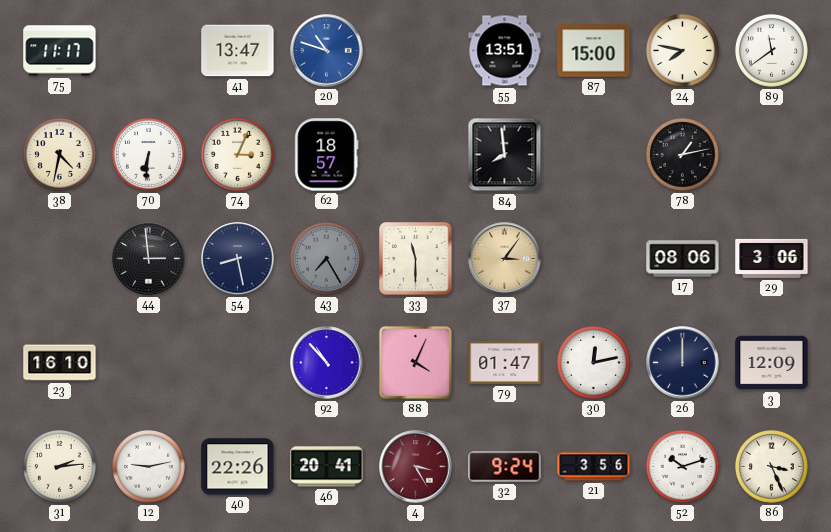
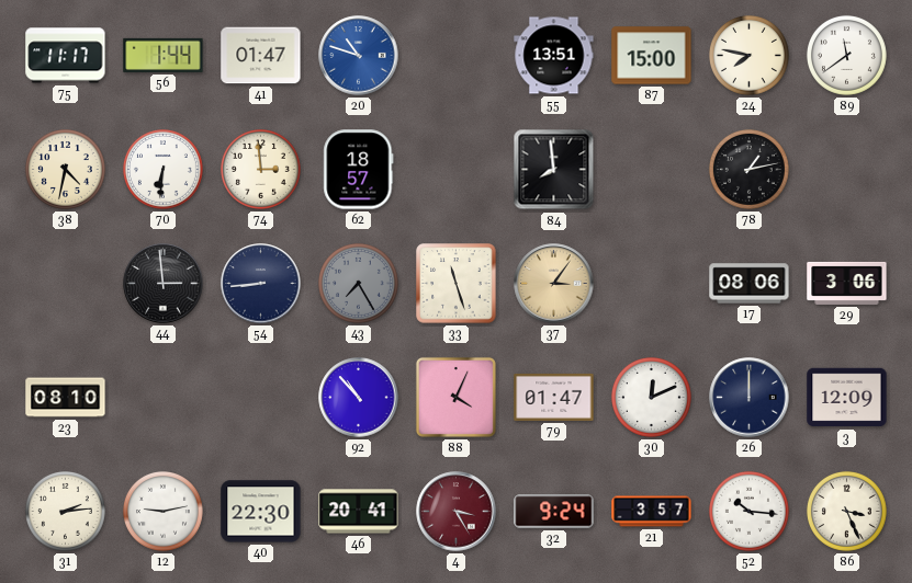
56: none -> 1:44 (164, 55)
41: 13:47 -> 01:47 (261, 56)
74: 3:04 -> 2:59 (260, 169)
54: 8:28 -> 8:44 (261, 284)
33: 11:30 -> 11:27 (457, 284)
23: 16:10 -> 08:10 (66, 398)
30: 12:13 -> 12:11 (651, 397)
40: 22:26 -> 22:30 (261, 512)
21: 3:56 -> 3:57 (652, 512)
52: 10:12 -> 10:16 (748, 511)
